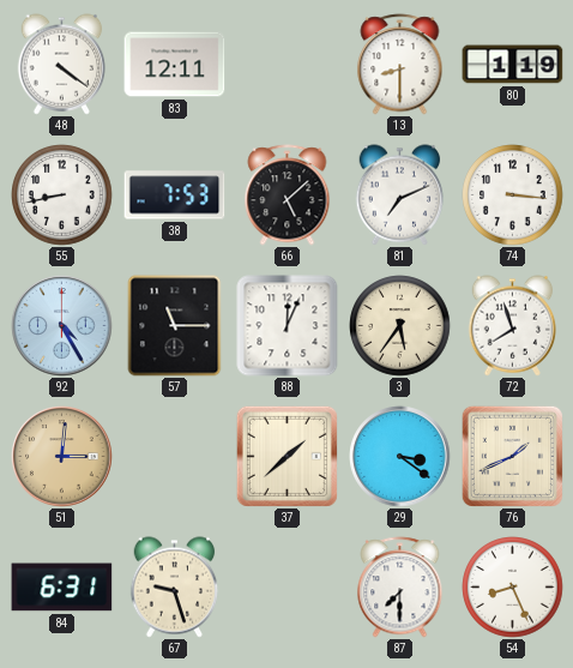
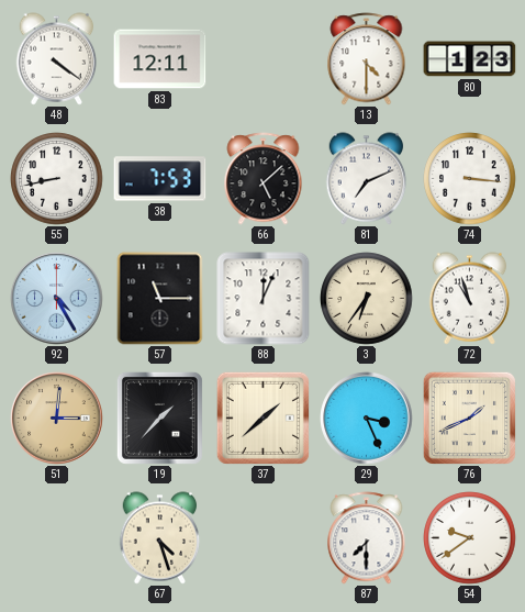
13: 8:30 -> 4:30 (367, 59)
80: 1:19 -> 1:23 (470, 59)
3: 5:36 -> 6:36 (367, 299)
72: 7:57 -> 10:57 (470, 299)
19: none -> 1:37 (159, 418)
29: 3:21 -> 3:26 (367, 419)
84: 6:31 -> none (62, 588)
67: 9:27 -> 4:27 (160, 538)
54: 8:26 -> 9:39 (470, 538)
